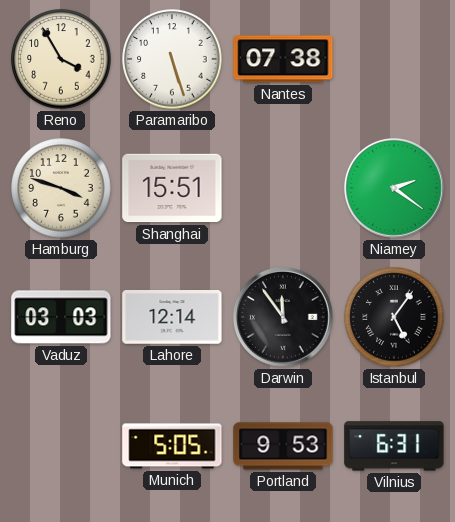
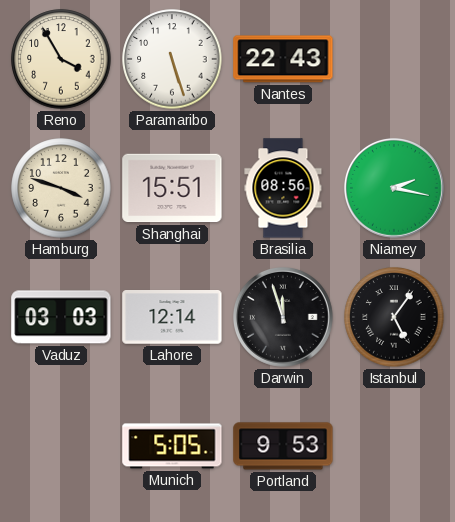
Nantes: 07:38 -> 22:43 (283, 59)
Brasilia: none -> 08:56 (283, 188)
Niamey: 2:21 -> 2:17 (394, 188)
Darwin: 11:54 -> 11:57 (283, 317)
Vilnius: 6:31 -> none (394, 446)
